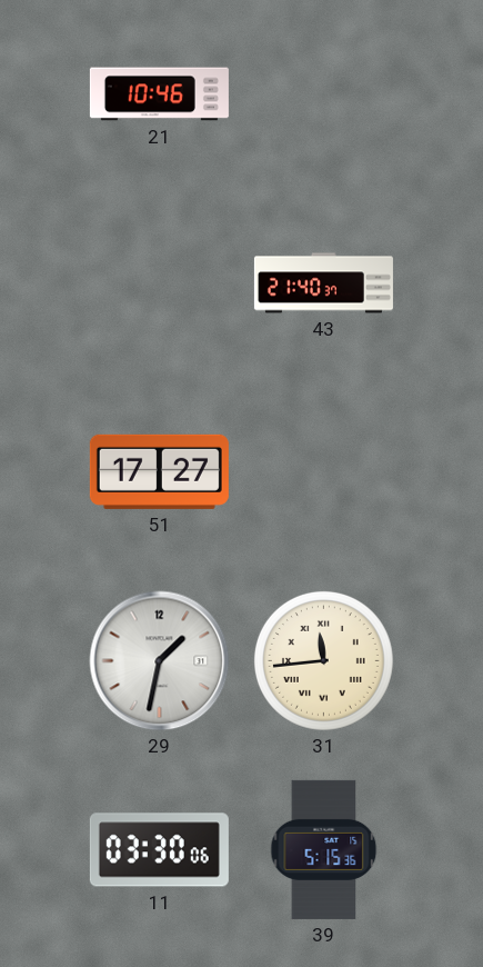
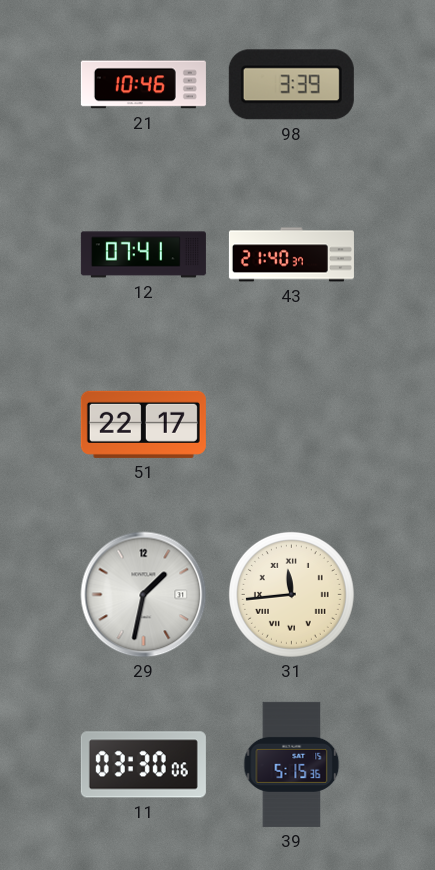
98: none -> 3:39 (291, 85)
12: none -> 07:41 (143, 255)
51: 17:27 -> 22:17 (143, 424)
